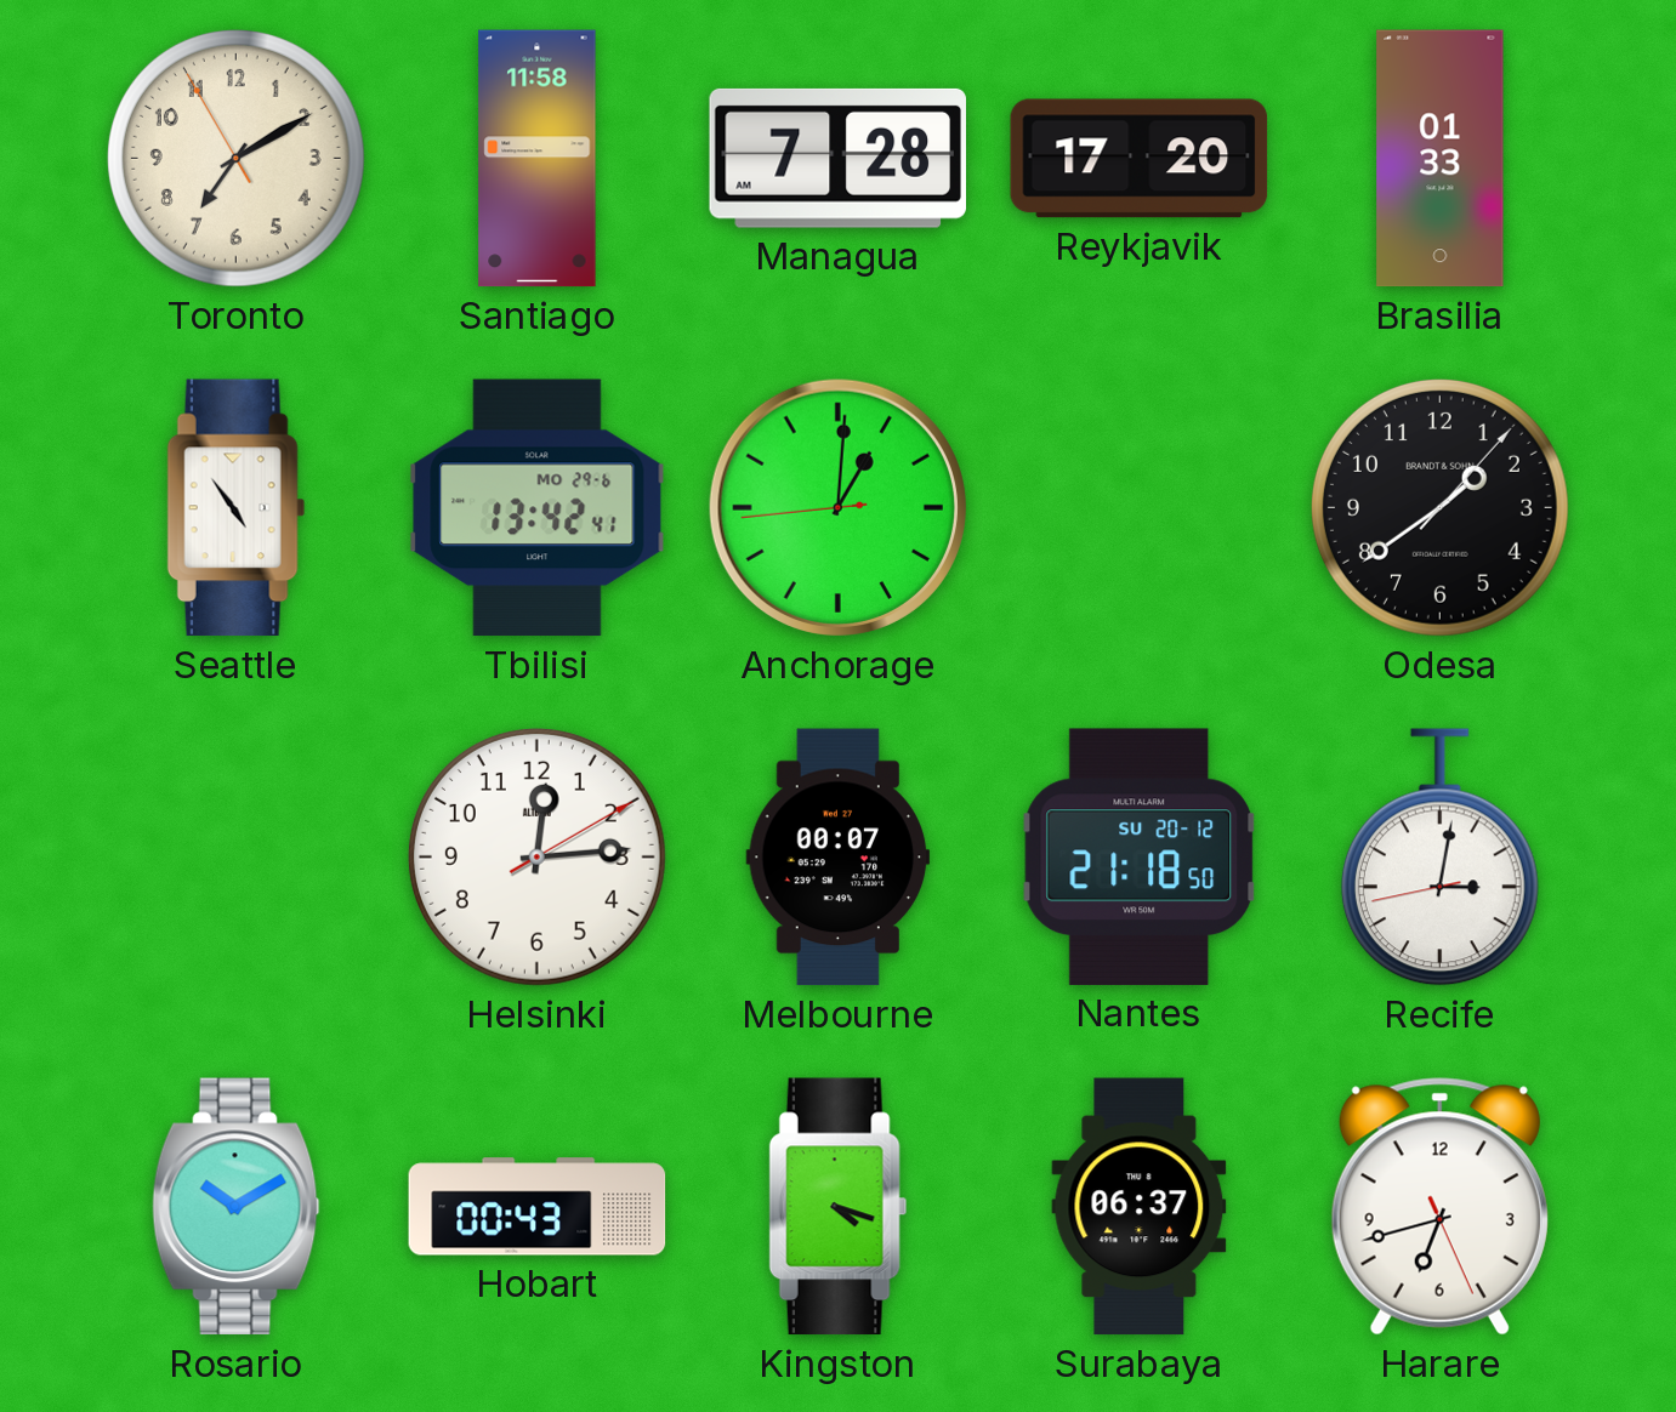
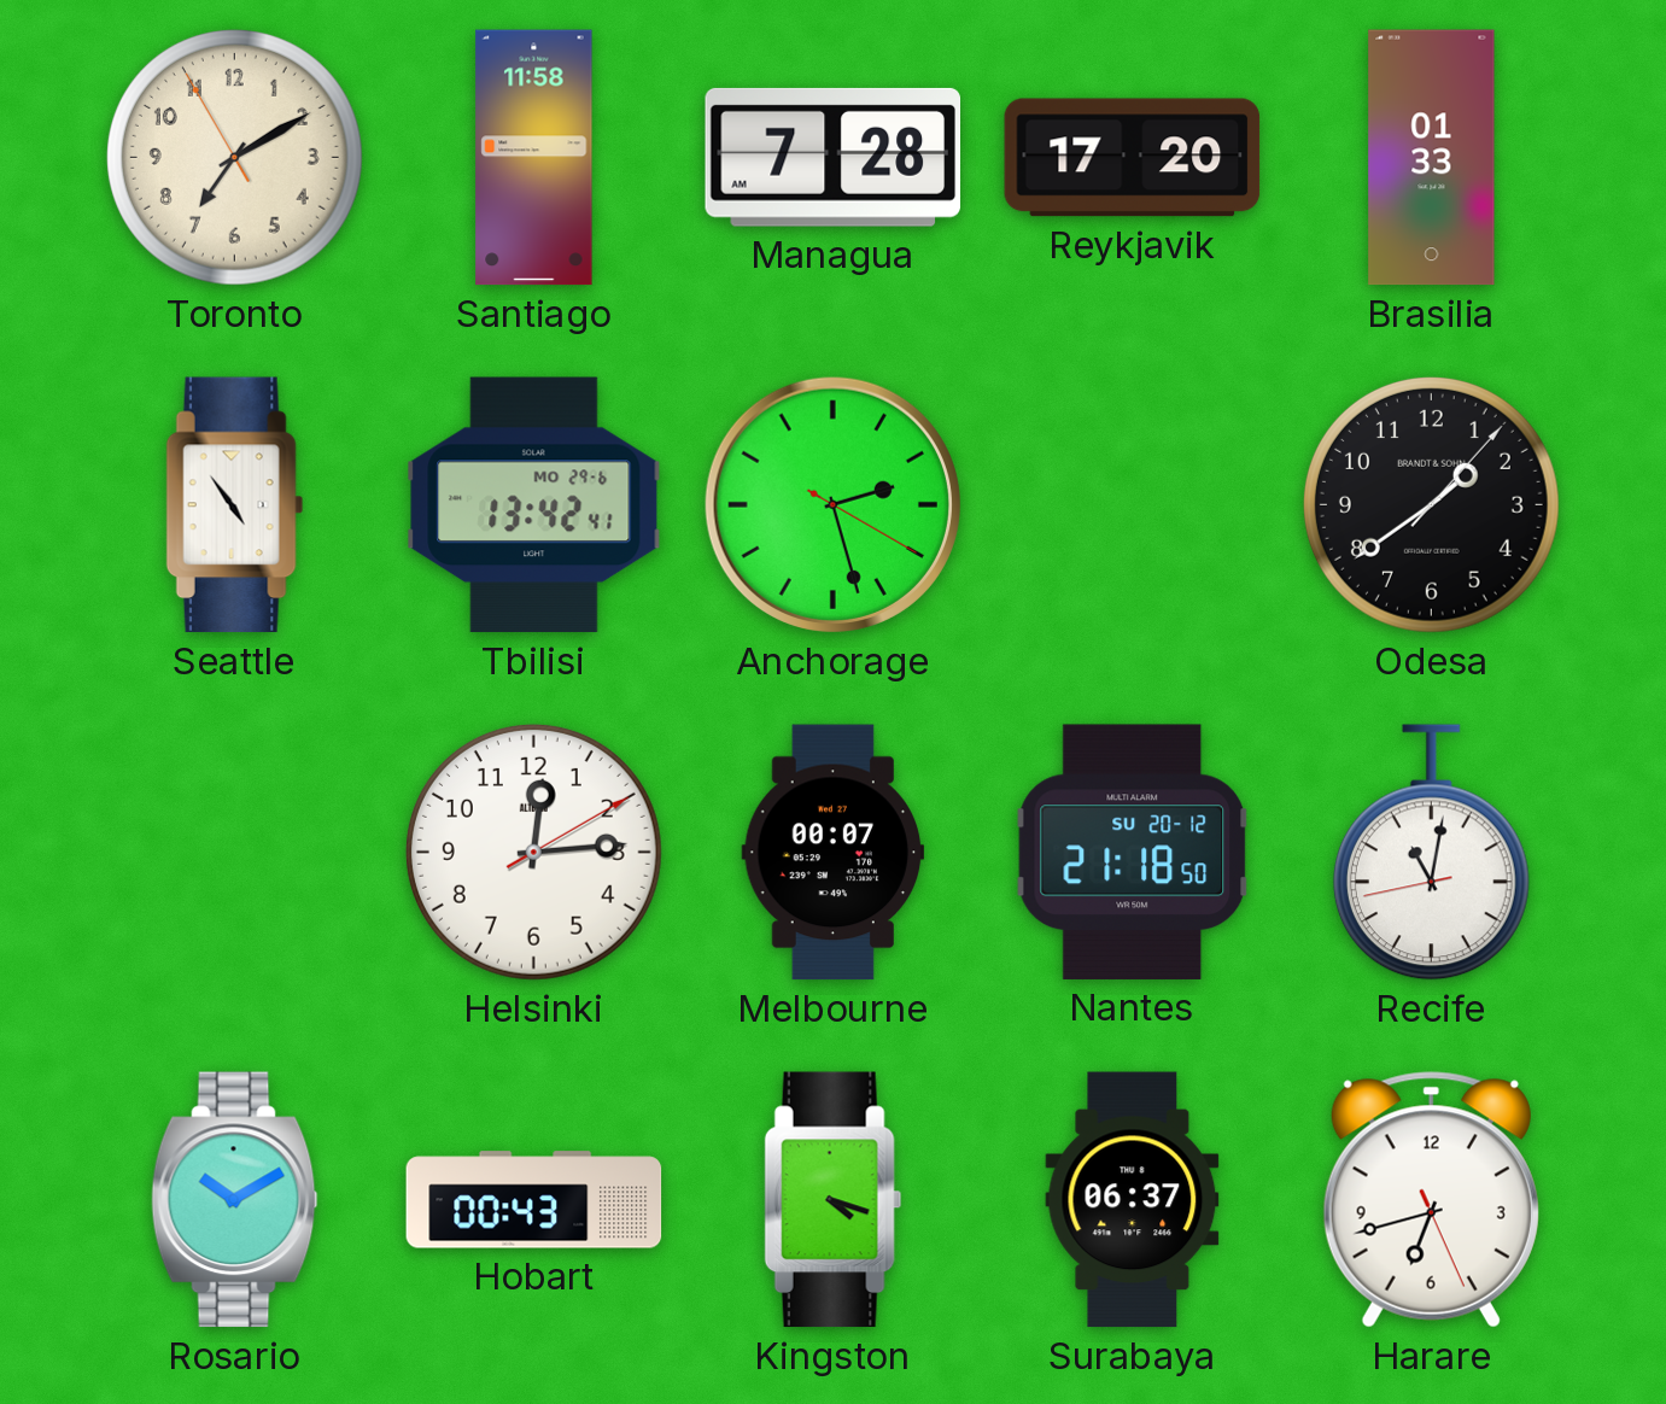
Anchorage: 1:00 -> 2:27 (832, 504)
Recife: 3:01 -> 11:01 (1431, 853)
